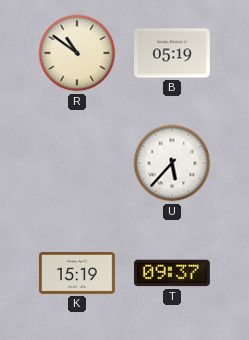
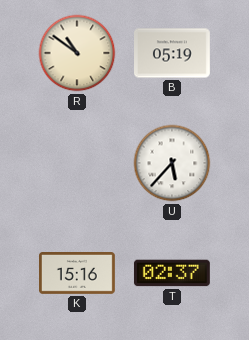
K: 15:19 -> 15:16 (78, 274)
T: 09:37 -> 02:37 (172, 273)
